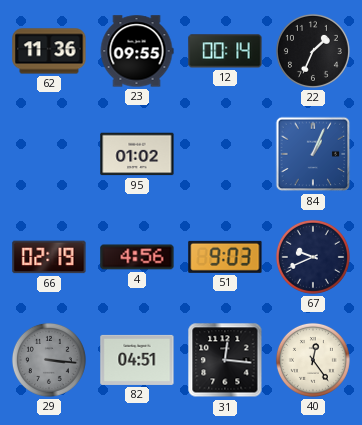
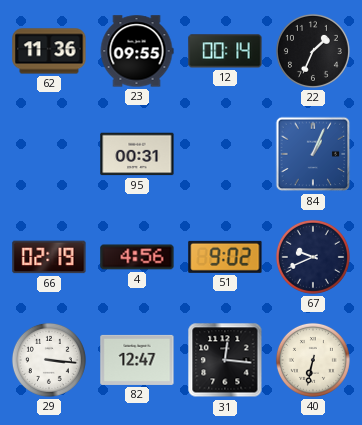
95: 01:02 -> 00:31 (137, 154)
51: 9:03 -> 9:02 (225, 257)
29 dial: grey -> white (49, 360)
82: 04:51 -> 12:47 (137, 360)
40: 12:24 -> 6:32 (313, 360)
